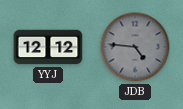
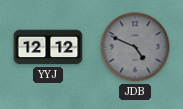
JDB: 4:46 -> 4:49 (135, 47)
